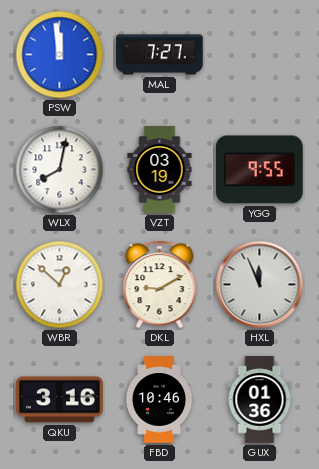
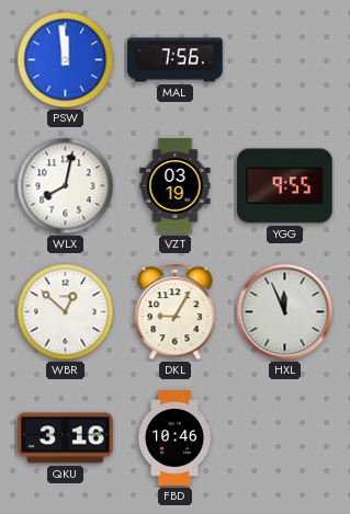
MAL: 7:27 -> 7:56 (176, 60)
DKL: 9:10 -> 9:05 (176, 312)
GUX: 01:36 -> none (260, 400)
